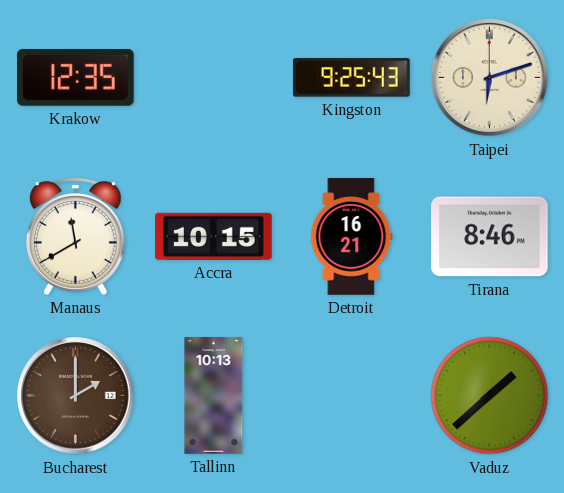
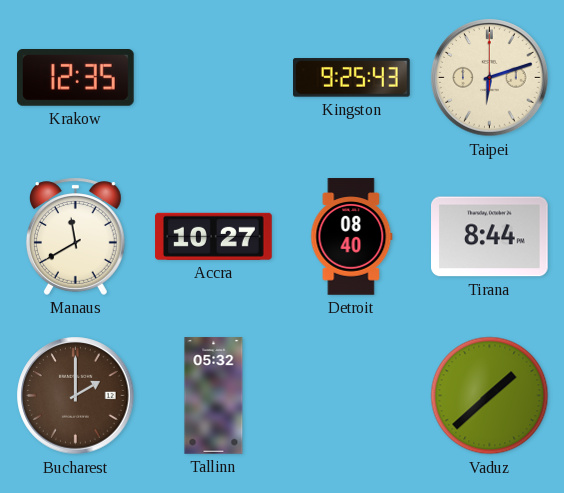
Accra: 10:15 -> 10:27 (214, 236)
Detroit: 16:21 -> 08:40 (352, 237)
Tirana: 8:46 -> 8:44 (490, 237)
Tallinn: 10:13 -> 05:32 (214, 396)
